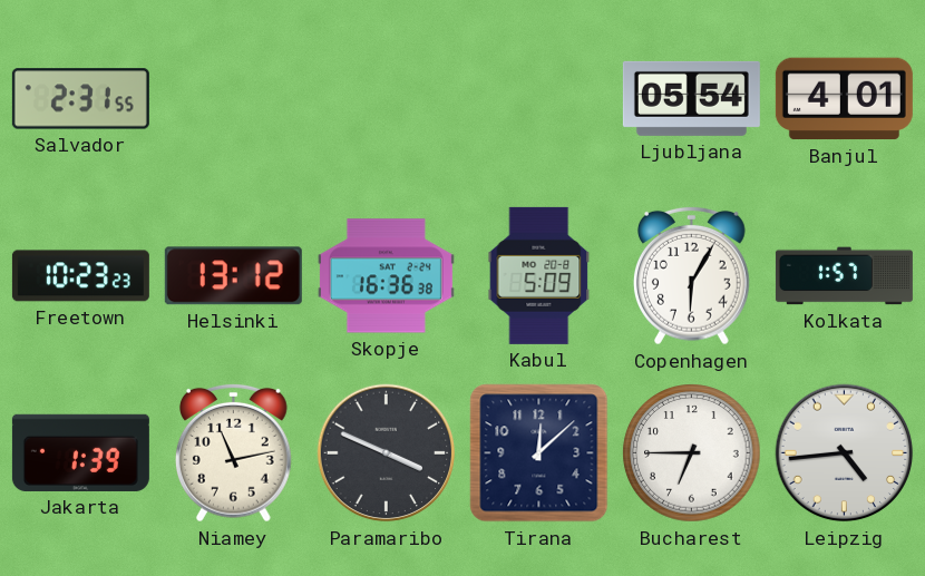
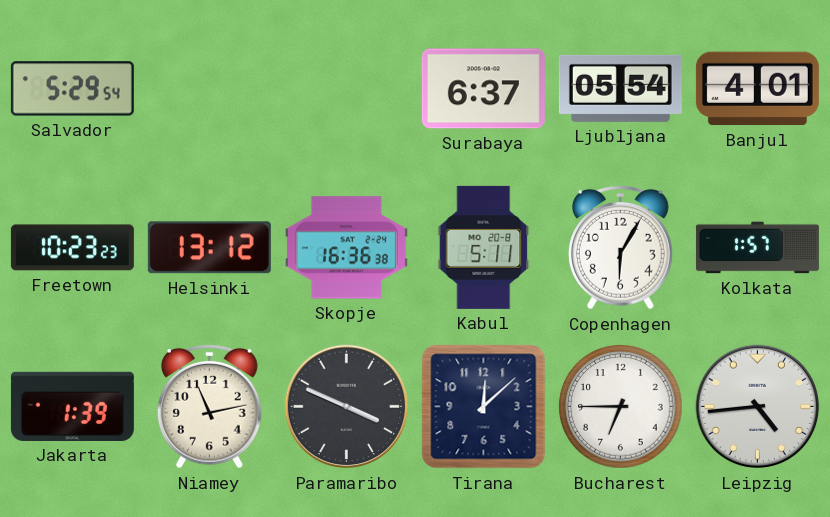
Salvador: 2:31 -> 5:29 (72, 89)
Surabaya: none -> 6:37 (483, 89)
Kabul: 5:09 -> 5:11 (484, 247)
